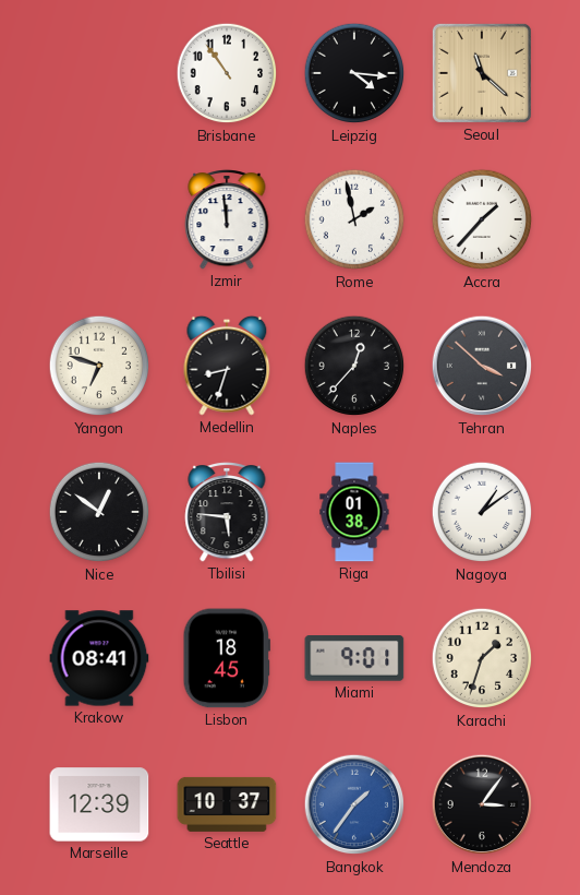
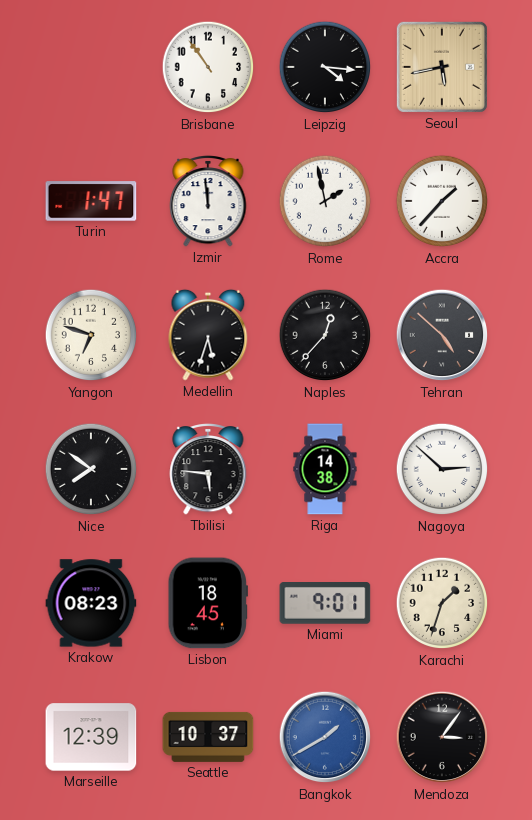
Seoul: 11:22 -> 5:43 (442, 67)
Turin: none -> 1:47 (91, 201)
Medellin: 8:33 -> 5:33 (208, 335)
Tehran: 3:52 -> 4:52 (442, 335)
Nice: 12:51 -> 7:51 (91, 469)
Riga: 01:38 -> 14:38 (325, 469)
Nagoya: 1:09 -> 2:52 (442, 469)
Krakow: 08:41 -> 08:23 (91, 603)
Bangkok: 1:36 -> 1:40 (325, 737)
